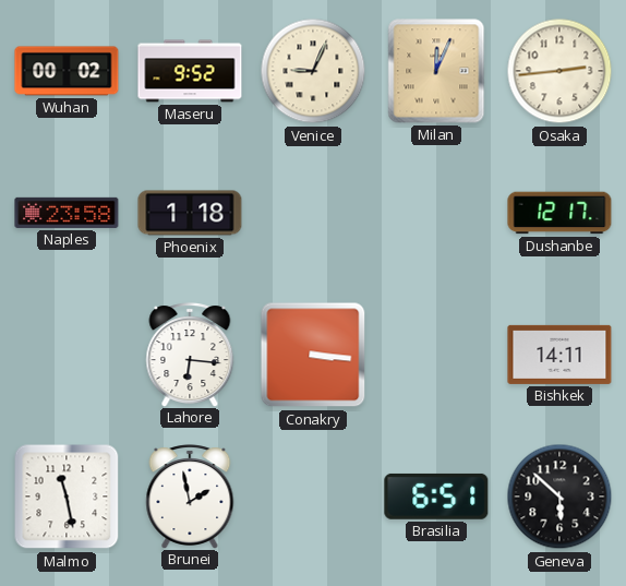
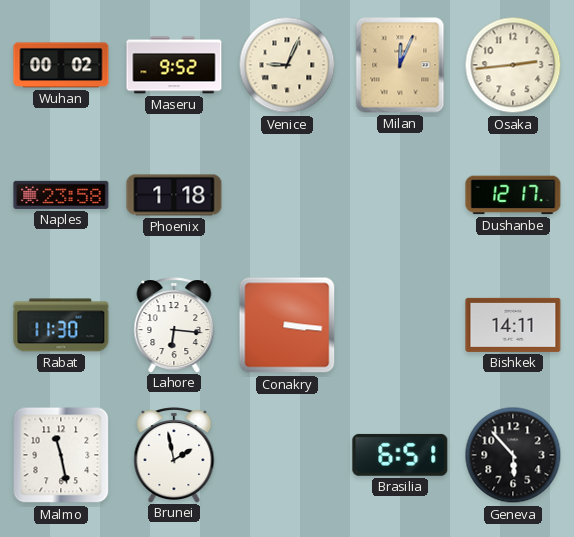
Rabat: none -> 11:30 (61, 325)
Geneva: 5:52 -> 5:53 (513, 455)
